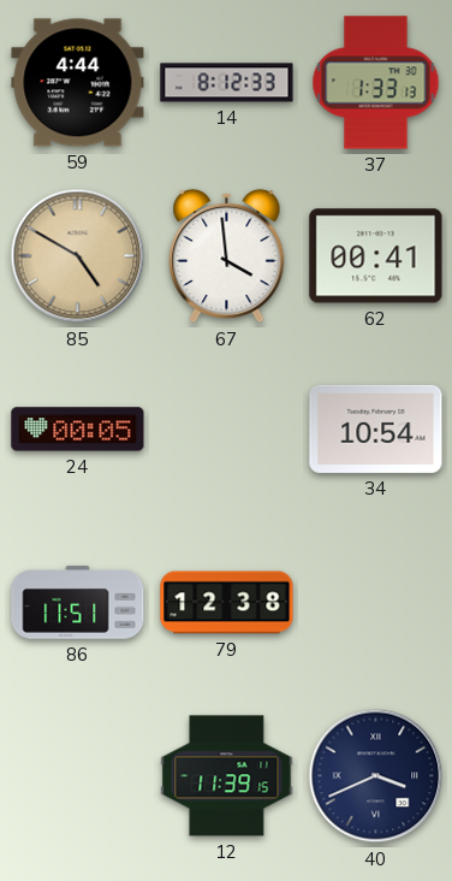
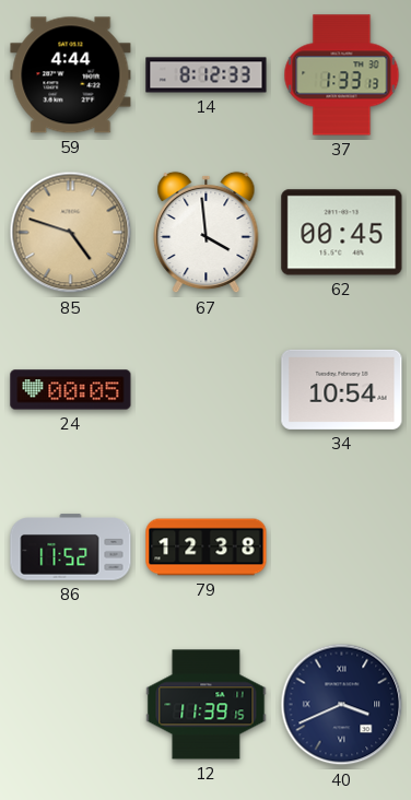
85: 4:50 -> 4:48 (71, 233)
62: 00:41 -> 00:45 (342, 233)
86: 11:51 -> 11:52 (71, 548)
